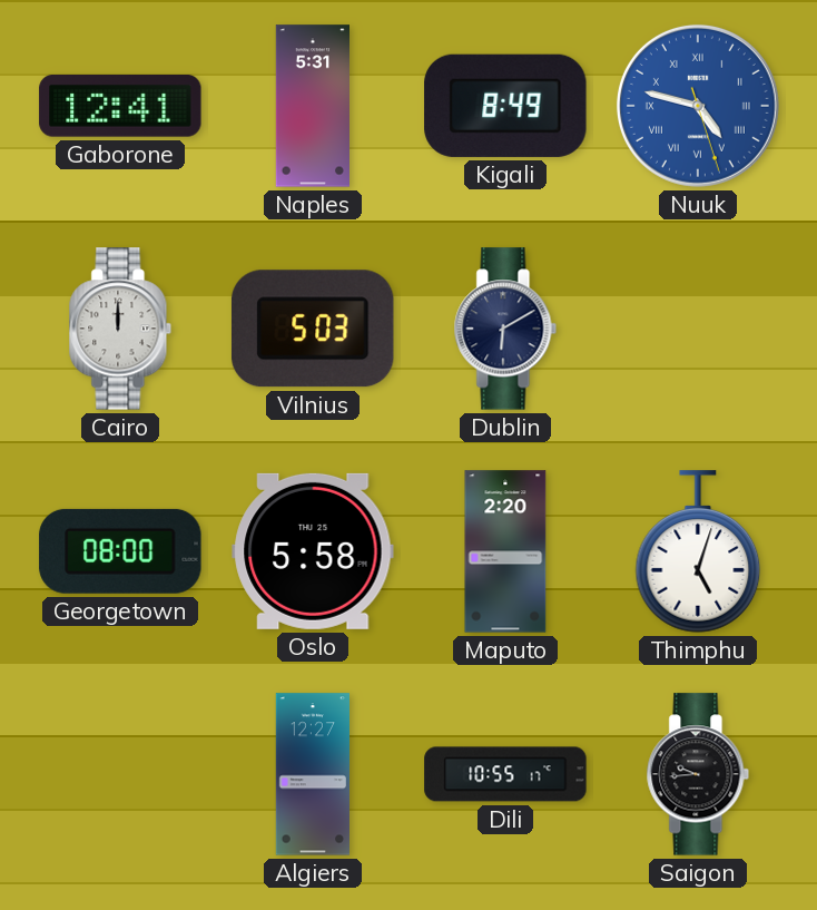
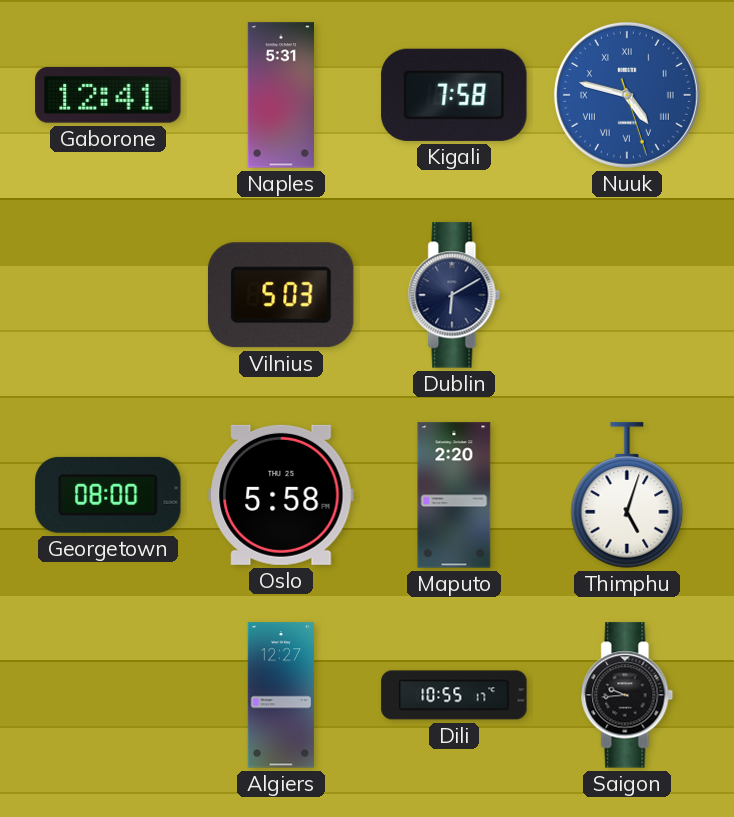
Kigali: 8:49 -> 7:58 (454, 95)
Cairo: 12:00 -> none (120, 329)
